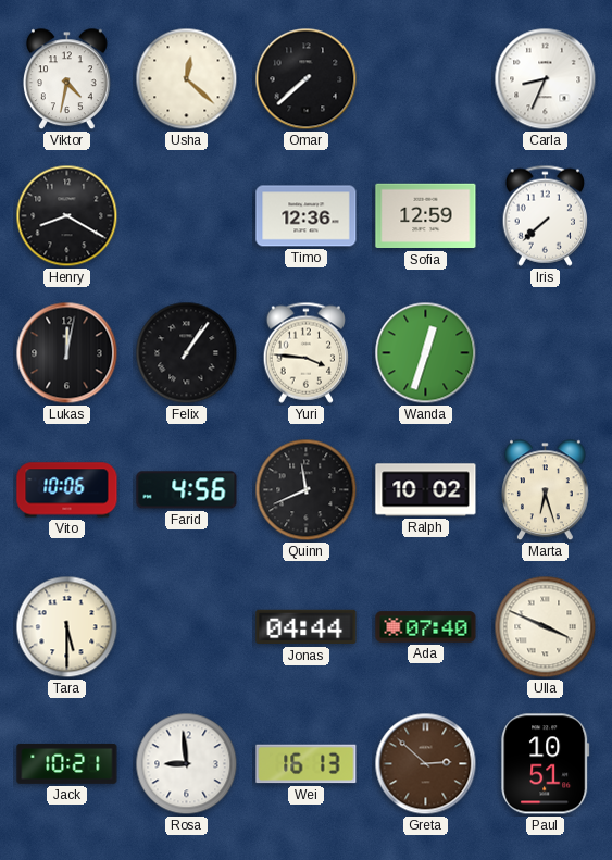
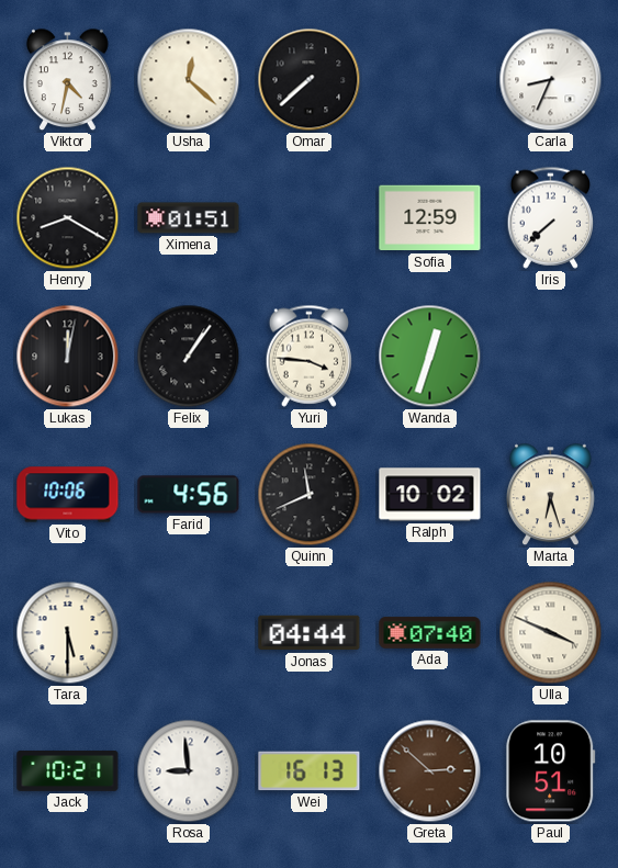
Ximena: none -> 01:51 (189, 218)
Timo: 12:36 -> none (307, 216)
